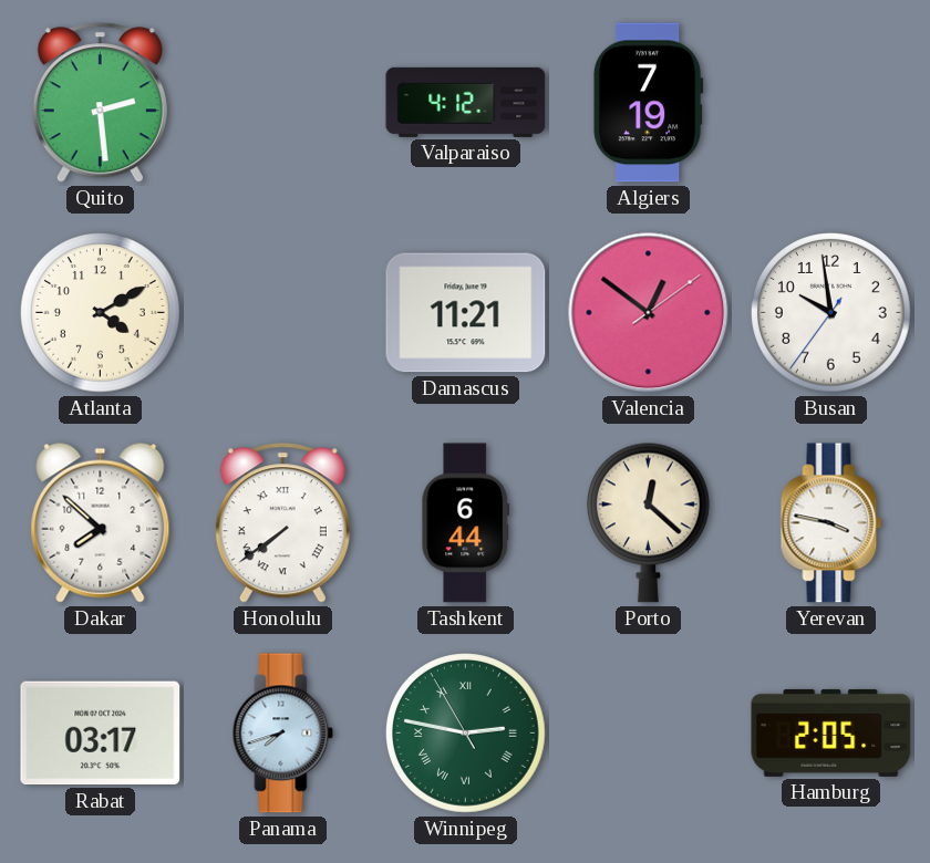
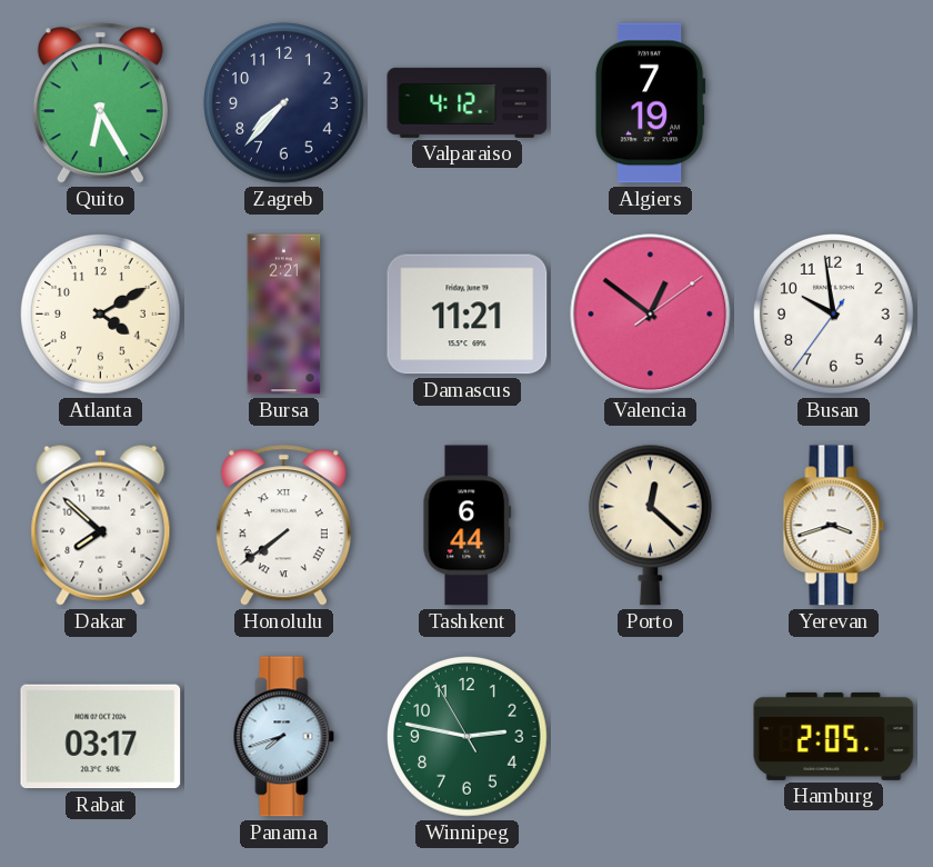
Quito: 2:29 -> 6:25 (100, 103)
Zagreb: none -> 7:37 (284, 103)
Bursa: none -> 2:21 (284, 315)
Yerevan: 3:47 -> 3:42 (834, 526)
Winnipeg numerals: Roman -> Arabic (468, 737)
